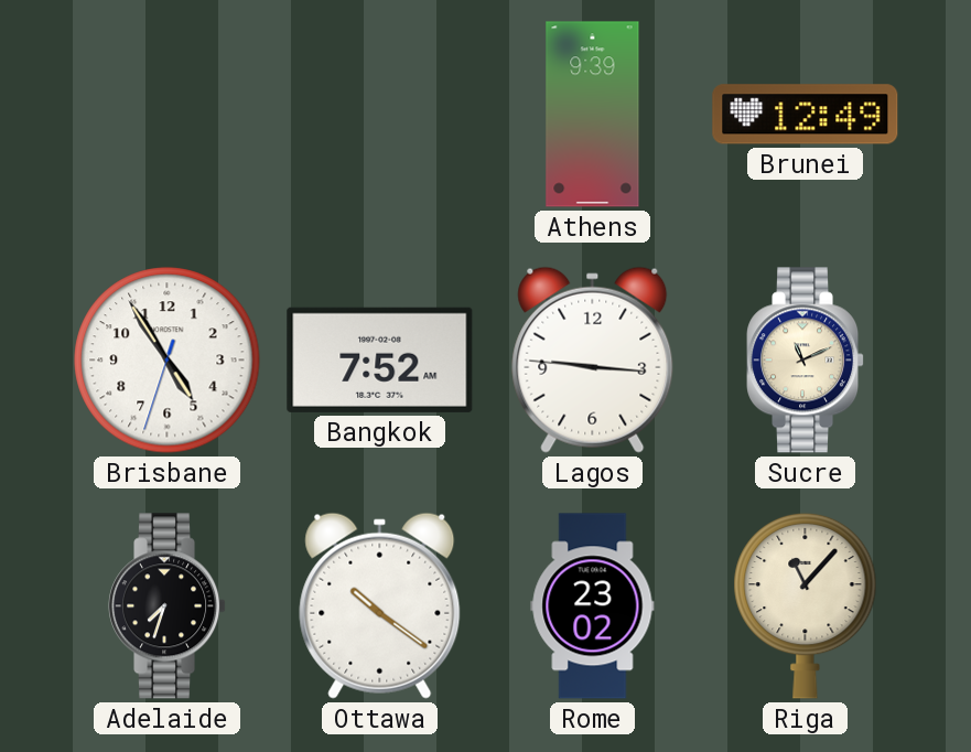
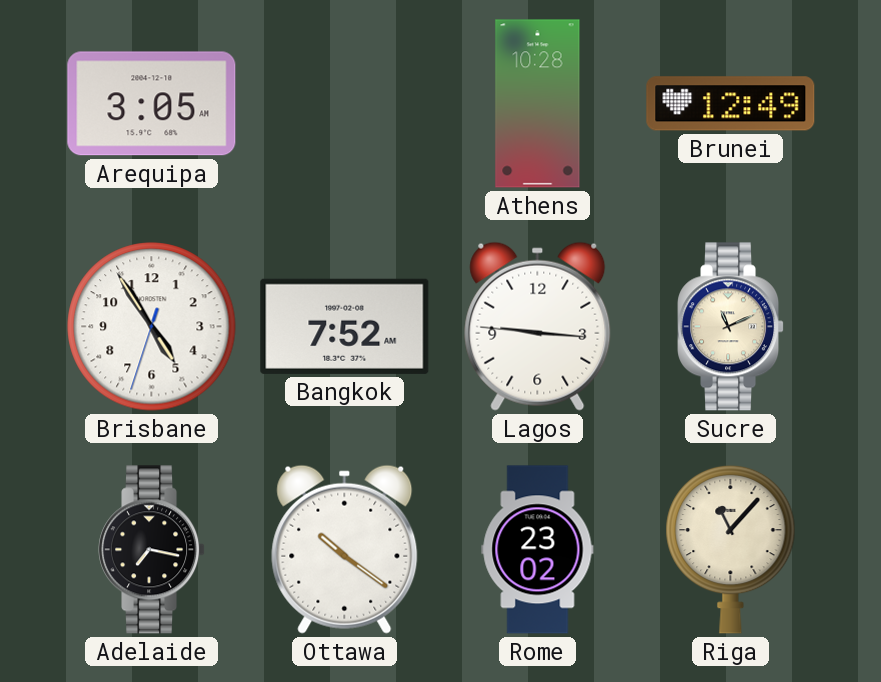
Arequipa: none -> 3:05 (152, 104)
Athens: 9:39 -> 10:28 (538, 104)
Adelaide: 7:33 -> 7:17 (152, 550)
